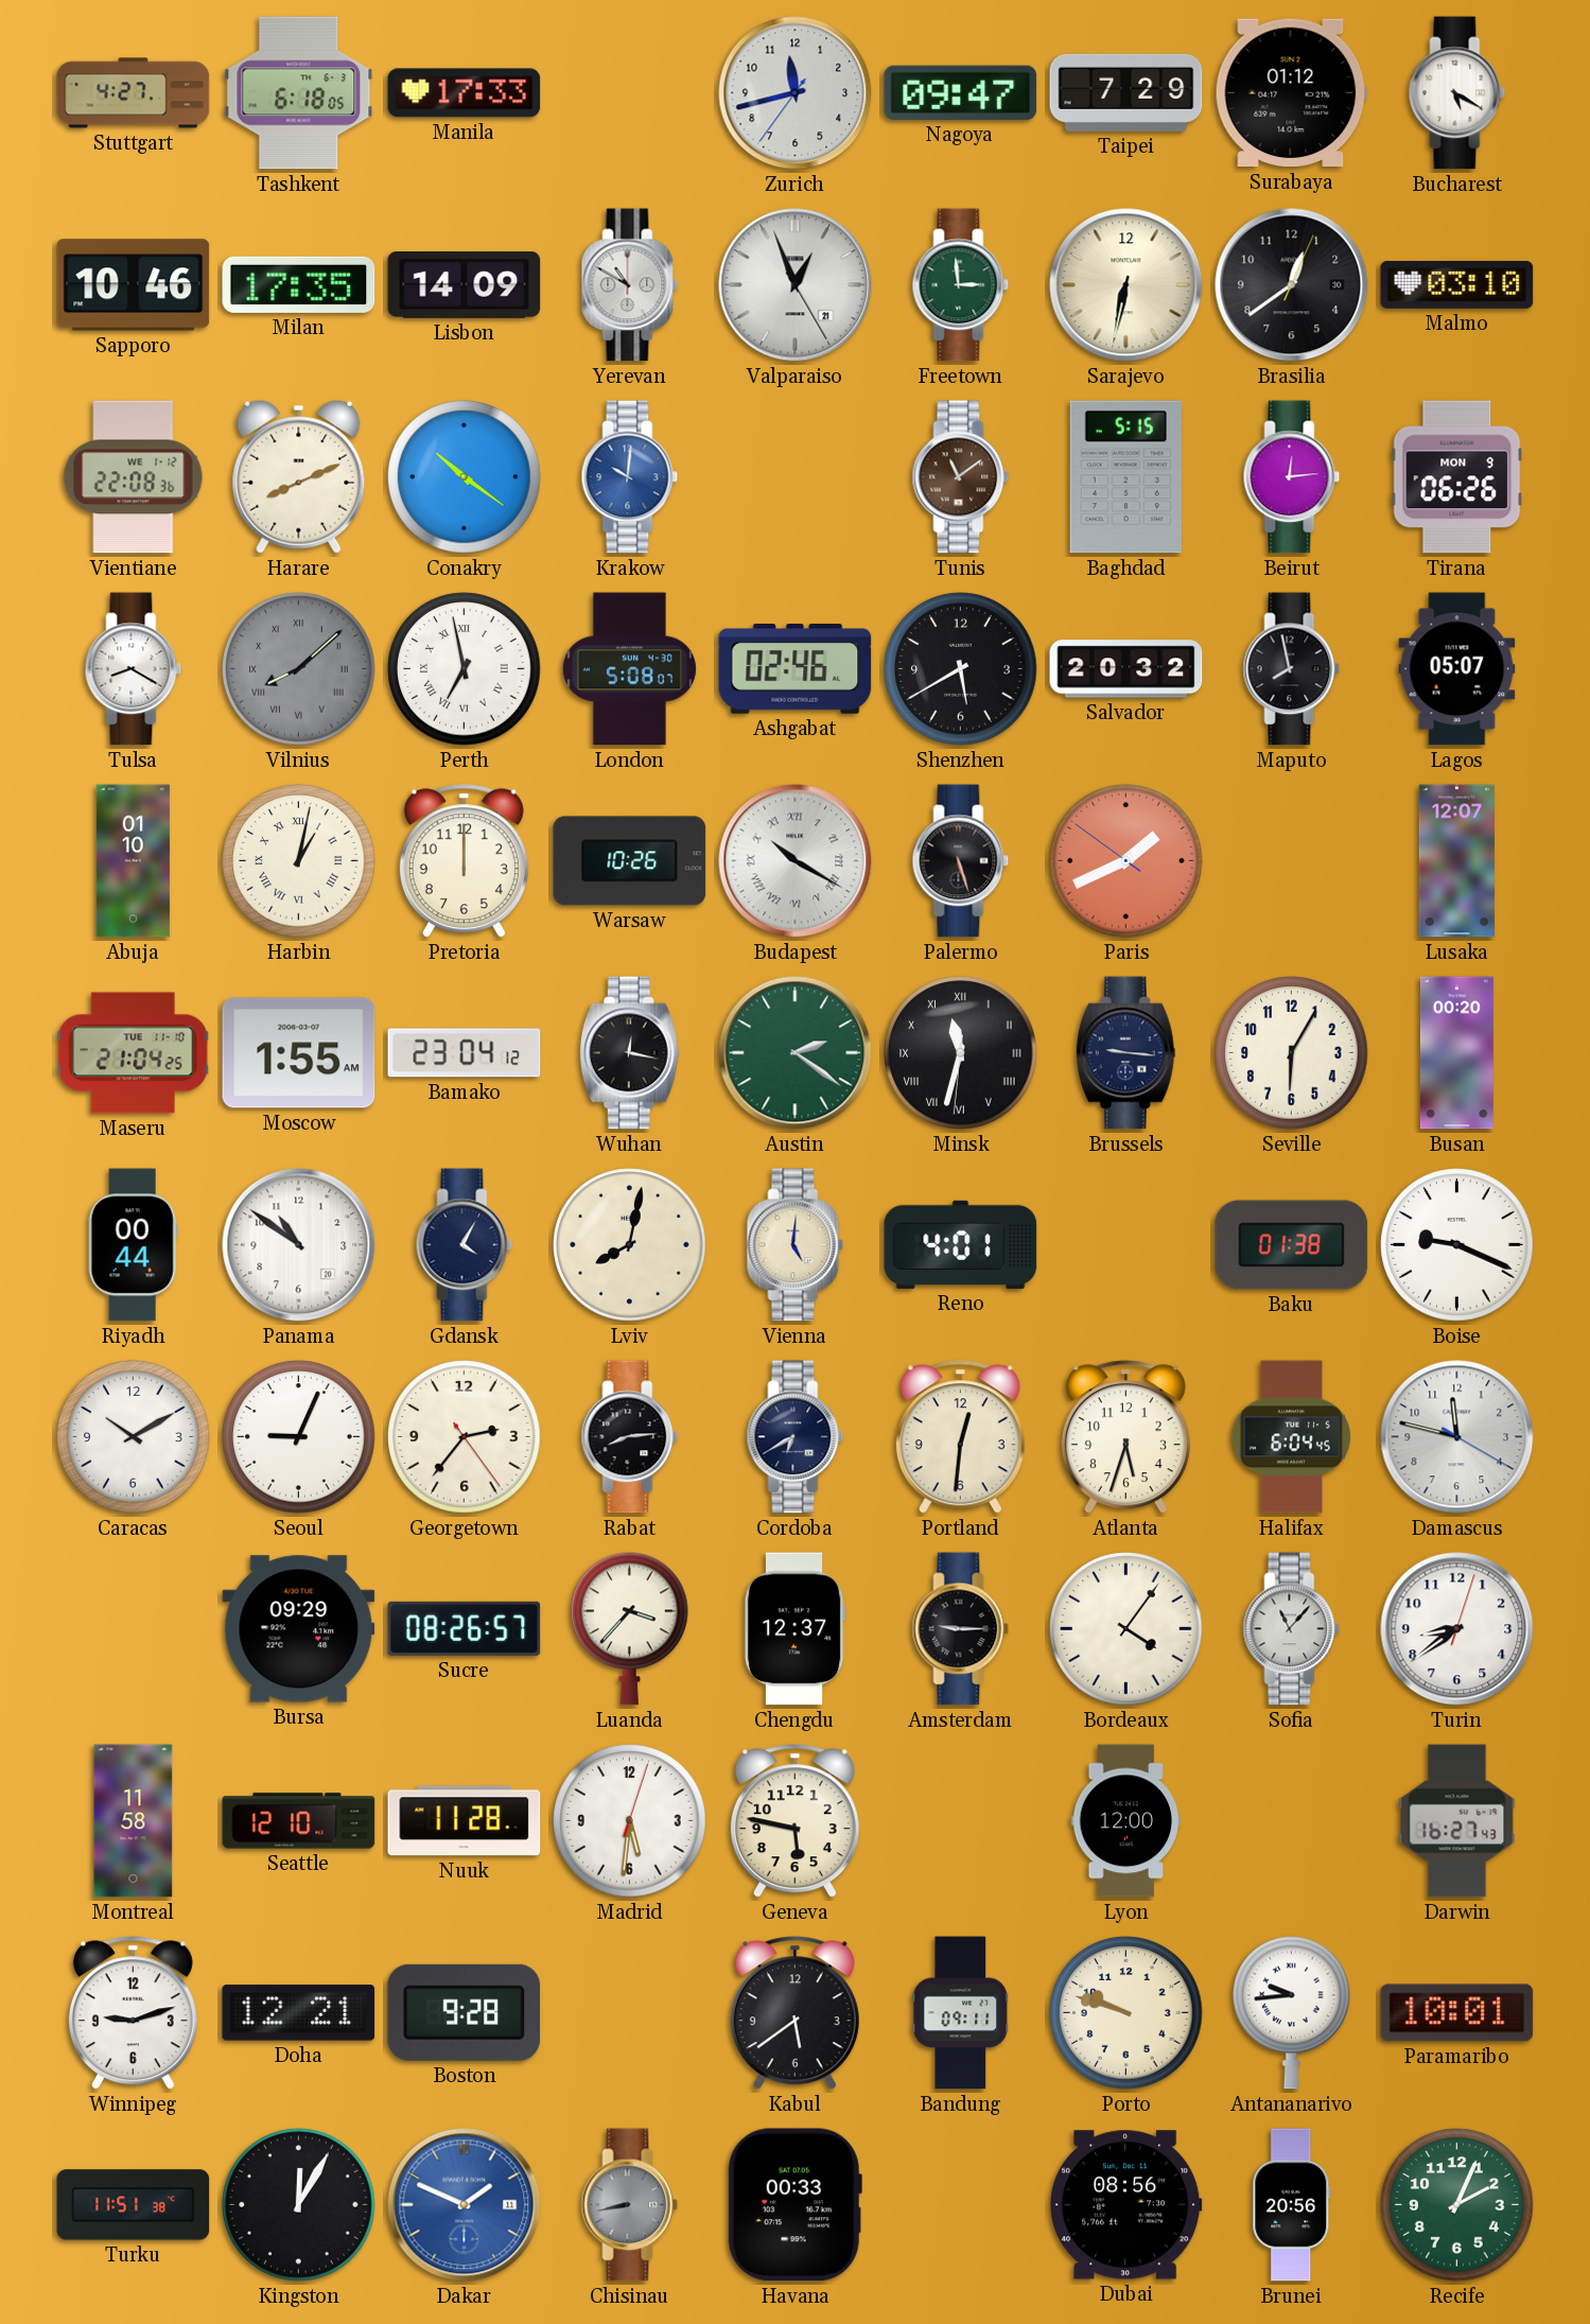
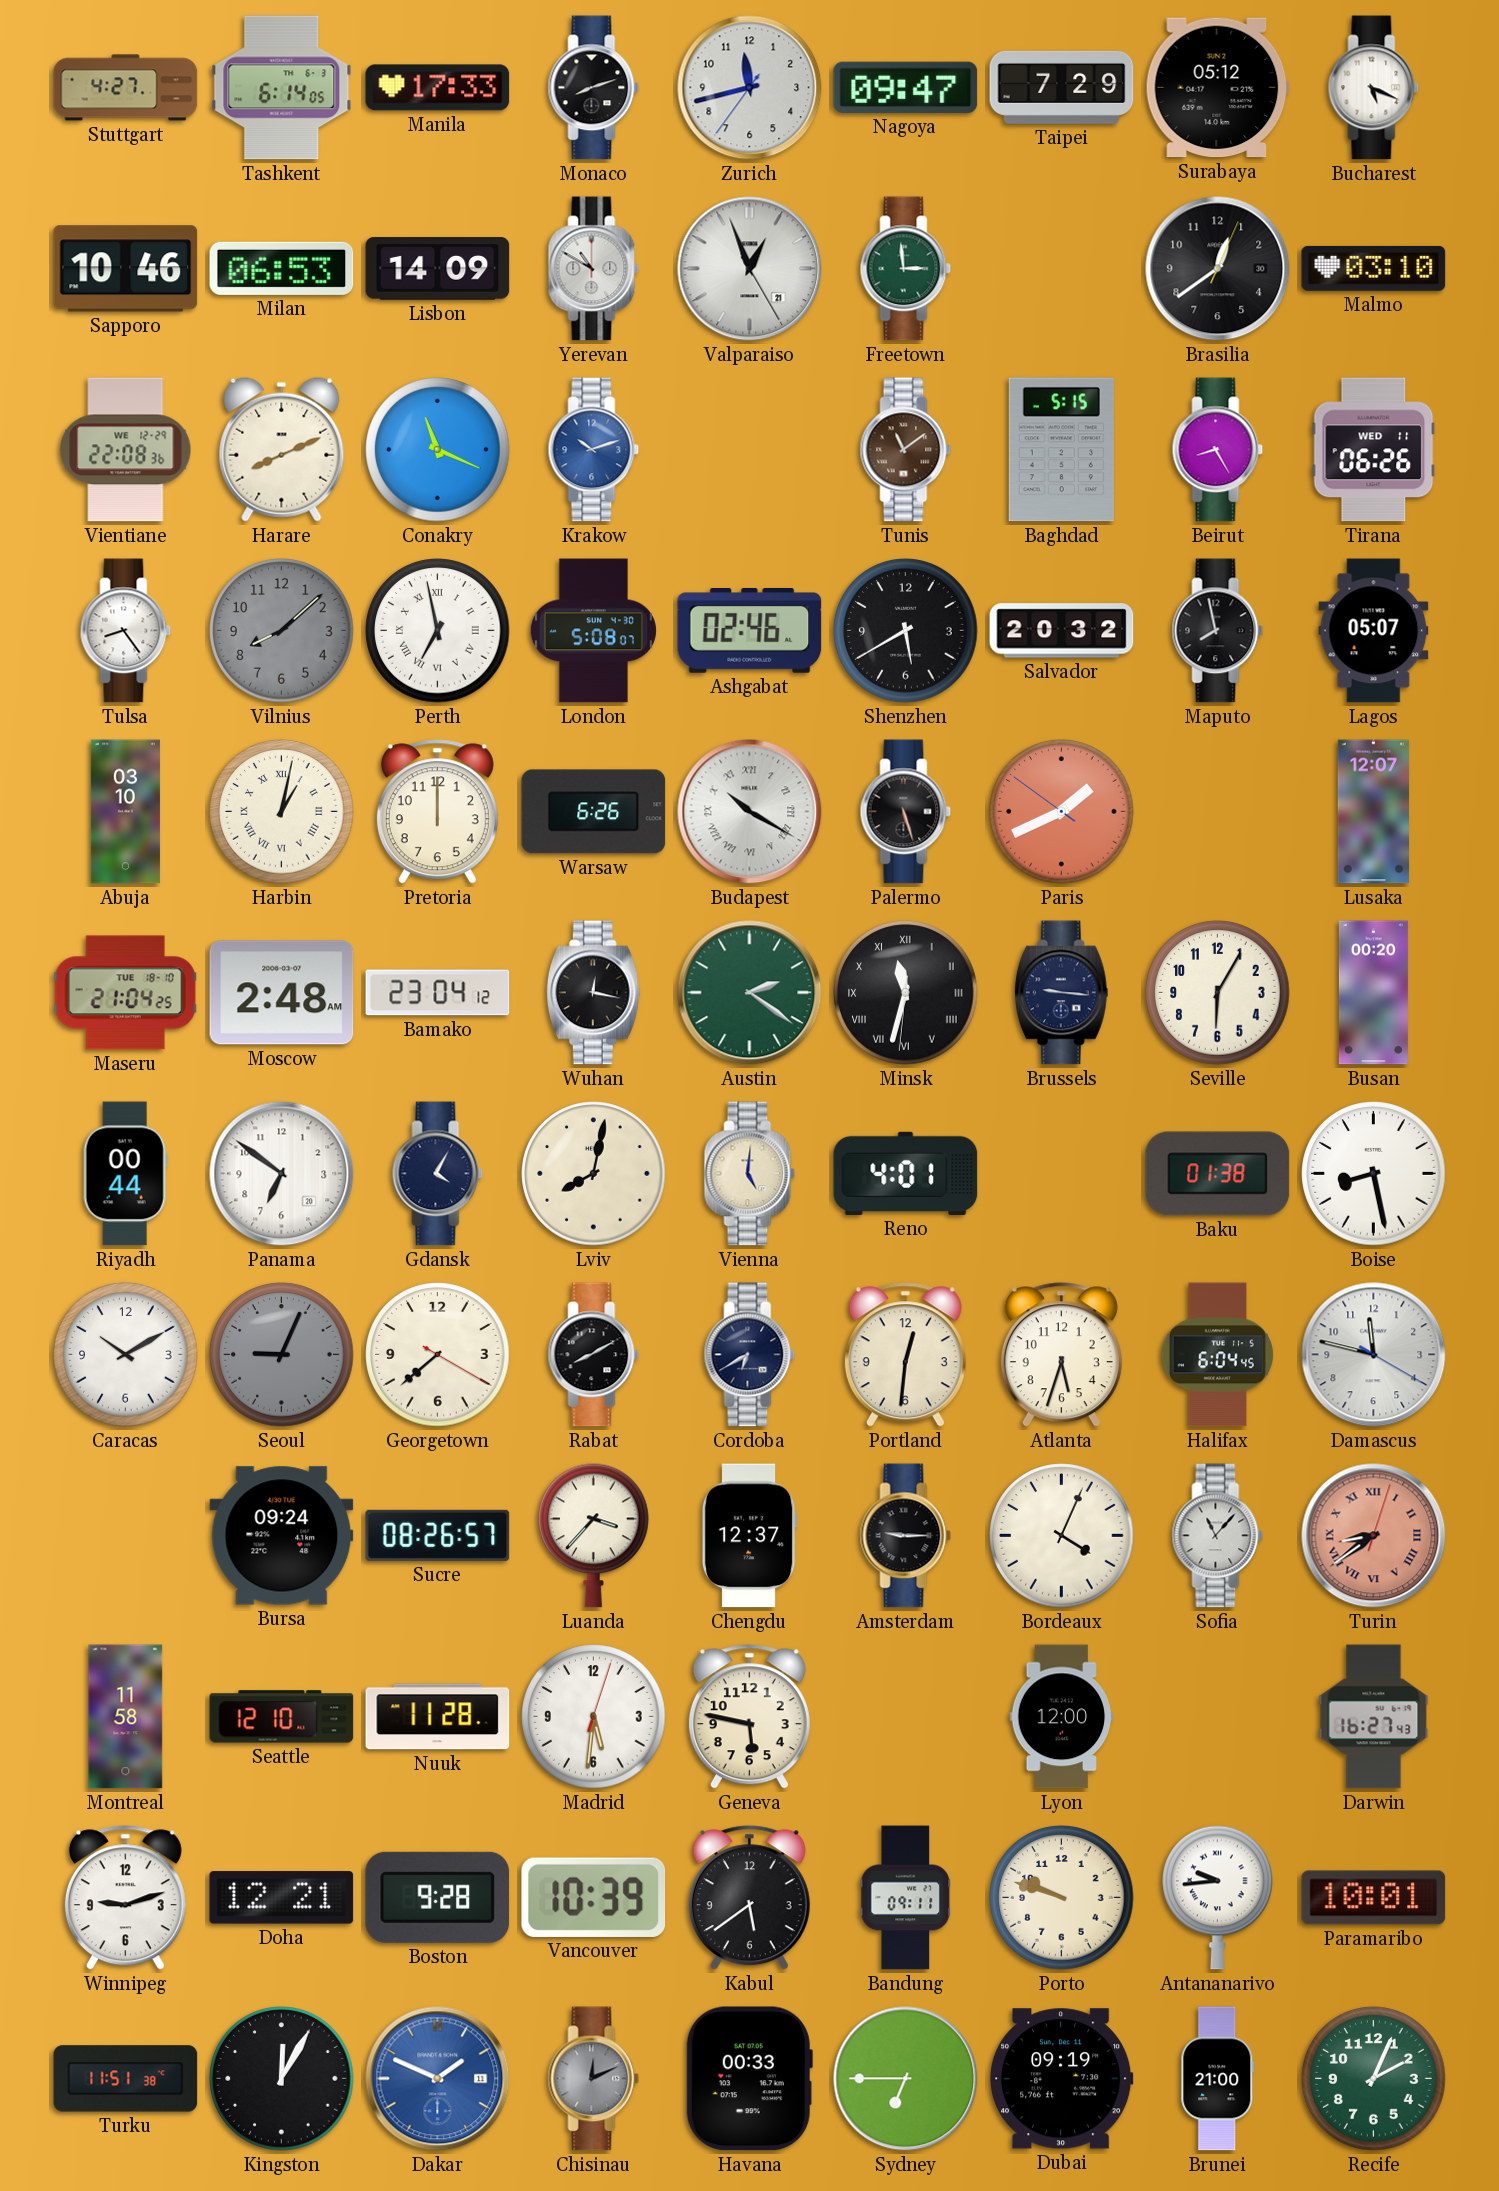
Tashkent: 6:18 -> 6:14 (282, 88)
Monaco: none -> 8:12 (594, 88)
Surabaya: 01:12 -> 05:12 (1217, 88)
Bucharest: 5:20 -> 5:19 (1374, 88)
Milan: 17:35 -> 06:53 (282, 268)
Sarajevo: 6:32 -> none (1126, 285)
Vientiane date: WE 1-12 -> WE 12-29 (126, 450)
Conakry: 10:21 -> 11:19 (438, 450)
Krakow: 10:01 -> 10:12 (594, 450)
Beirut: 12:14 -> 8:25 (1218, 450)
Tirana date: MON 9 -> WED 11 (1374, 450)
Tulsa: 8:20 -> 8:24 (126, 631)
Vilnius numerals: Roman -> Arabic (282, 631)
Abuja: 01:10 -> 03:10 (125, 812)
Warsaw: 10:26 -> 6:26 (594, 812)
Maseru date: TUE 11-10 -> TUE 18-10 (125, 993)
Moscow: 1:55 -> 2:48 (282, 993)
Panama: 10:51 -> 6:51 (282, 1174)
Boise: 9:19 -> 8:28 (1374, 1174)
Seoul dial: white -> grey (282, 1355)
Georgetown: 2:36 -> 7:38 (438, 1355)
Rabat: 8:14 -> 8:10 (594, 1355)
Bursa: 09:29 -> 09:24 (282, 1536)
Bordeaux: 4:06 -> 4:04 (1062, 1536)
Turin dial: white -> salmon (1374, 1536)
Turin numerals: Arabic -> Roman (1374, 1536)
Vancouver: none -> 10:39 (594, 1897)
Chisinau: 8:43 -> 12:11 (594, 2079)
Sydney: none -> 6:45 (906, 2079)
Dubai: 08:56 -> 09:19 (1061, 2079)
Brunei: 20:56 -> 21:00 (1218, 2079)
